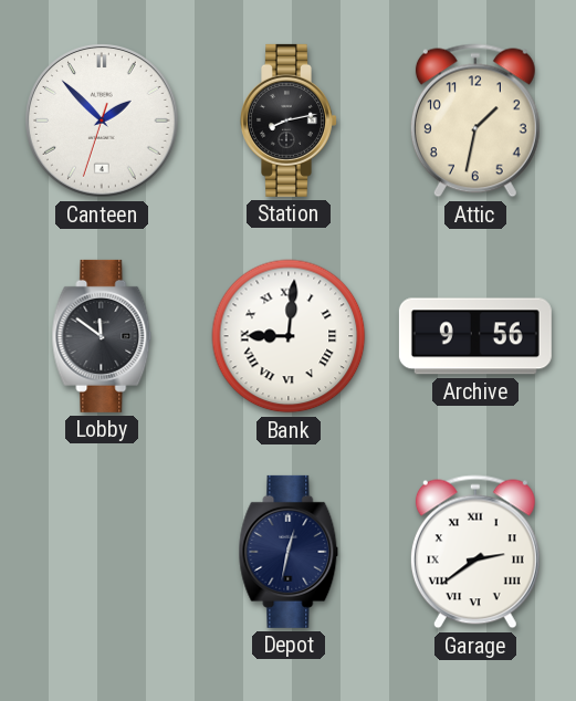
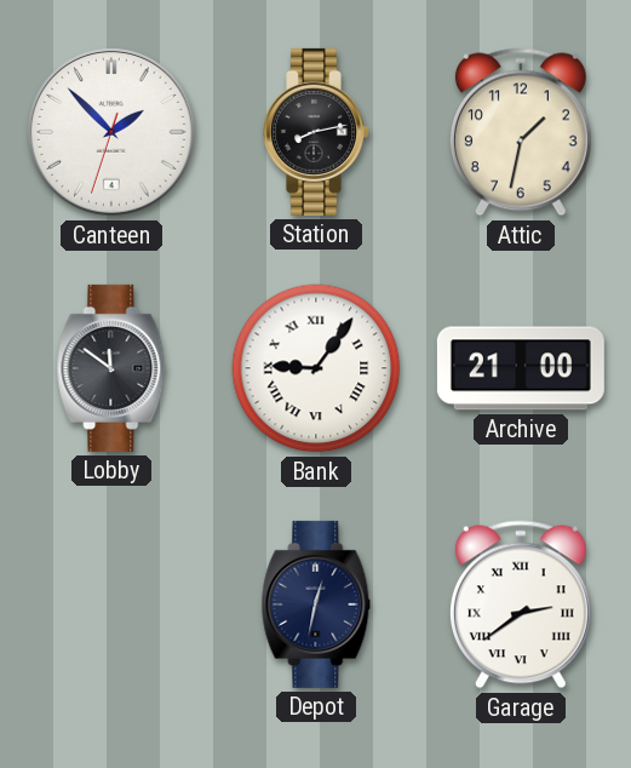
Bank: 9:01 -> 9:06 (316, 368)
Archive: 9:56 -> 21:00 (521, 368)
